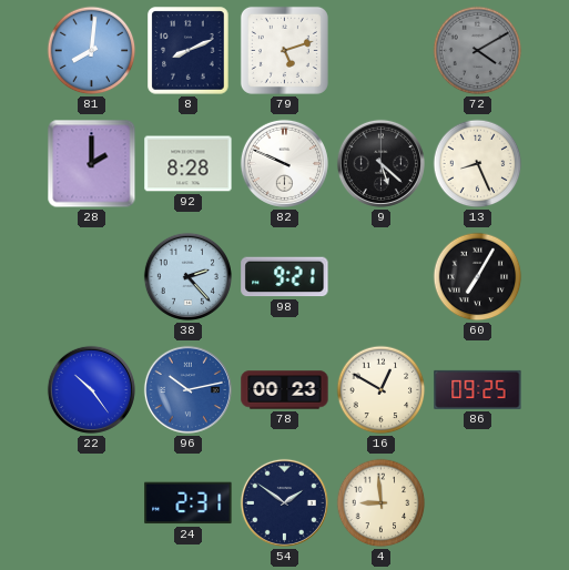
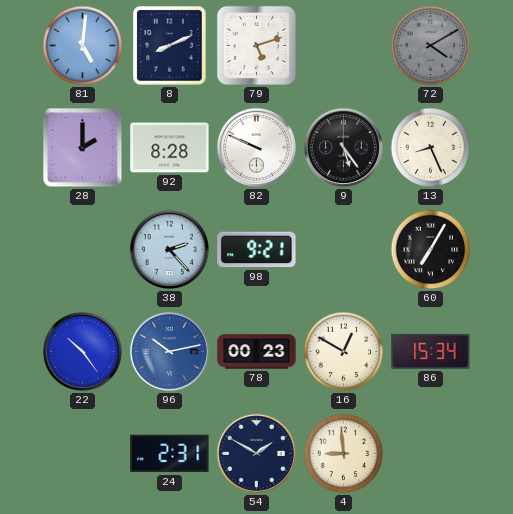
81: 8:01 -> 5:01 (83, 46)
9: 5:22 -> 5:24 (343, 147)
86: 09:25 -> 15:34 (431, 351)
54: 1:51 -> 1:50 (256, 453)
